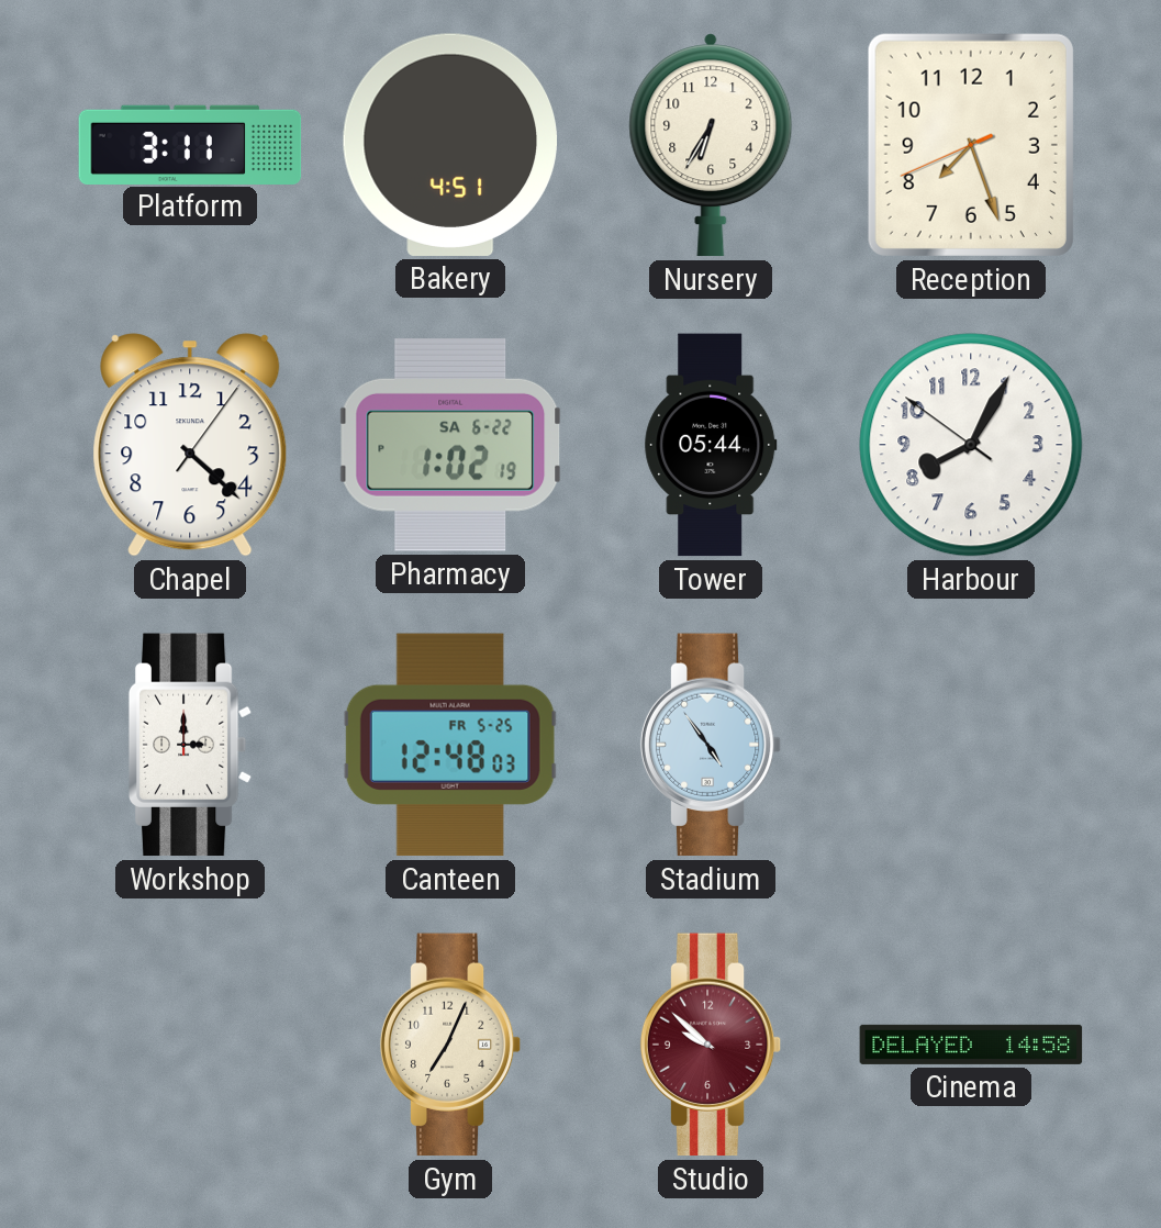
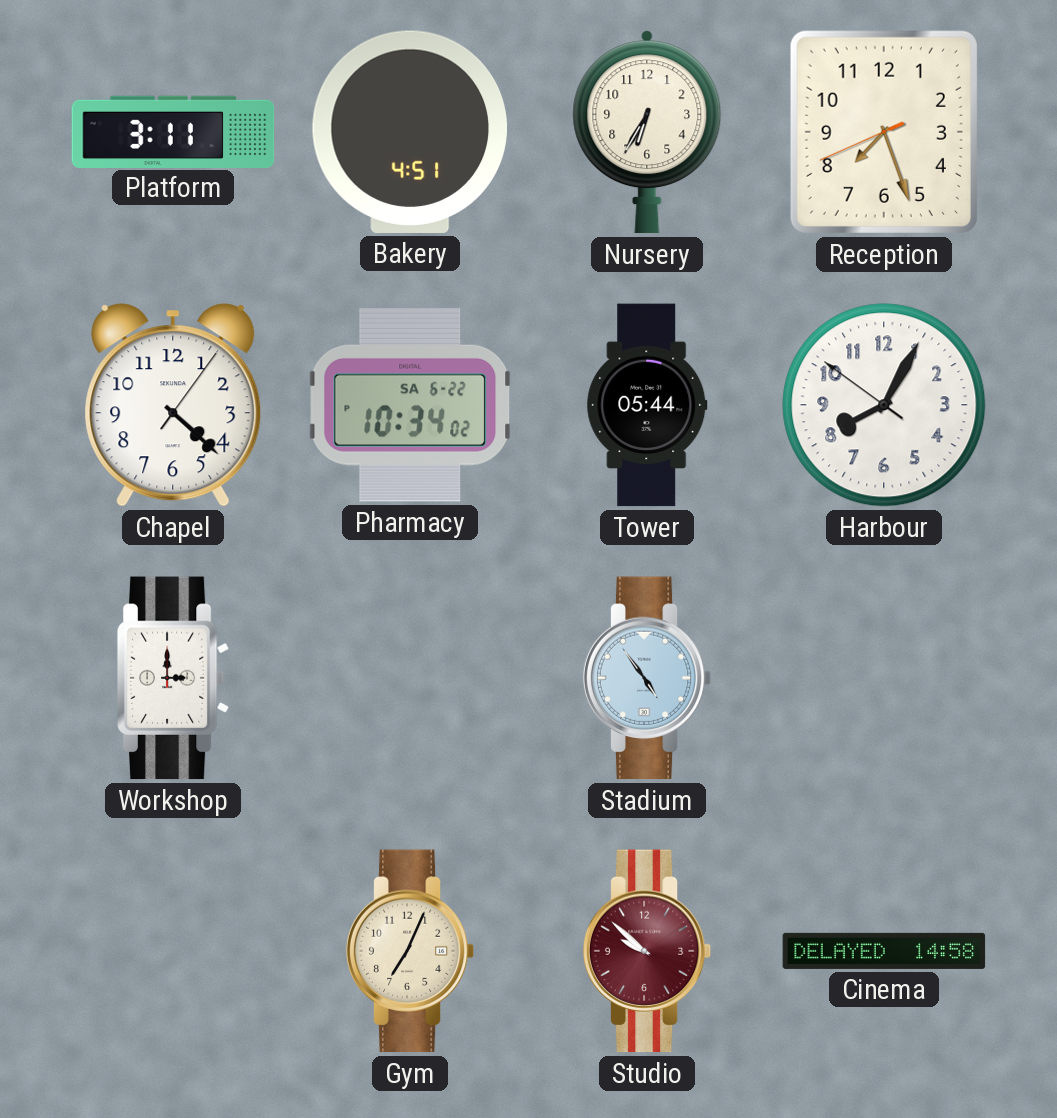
Pharmacy: 1:02 -> 10:34 (410, 405)
Canteen: 12:48 -> none (450, 745)
